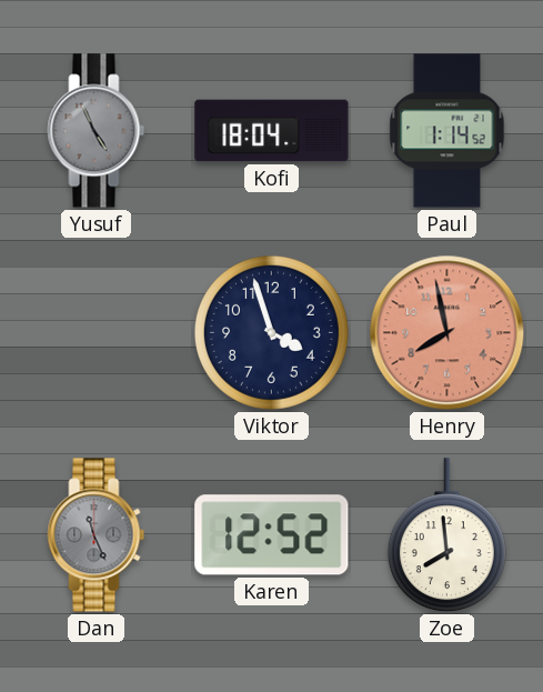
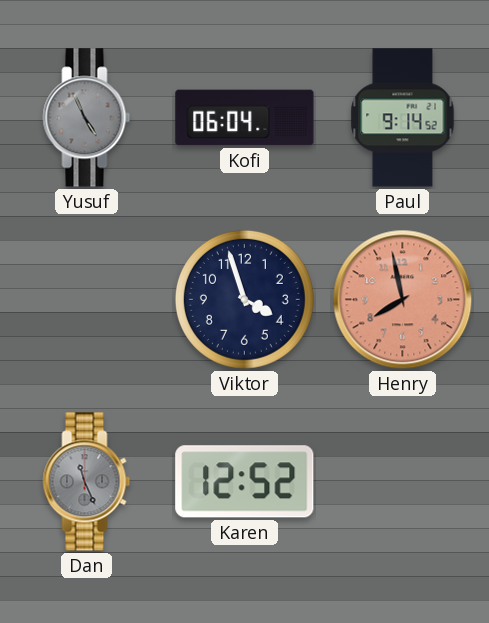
Kofi: 18:04 -> 06:04 (245, 118)
Paul: 1:14 -> 9:14 (403, 118)
Zoe: 7:59 -> none (446, 535)
